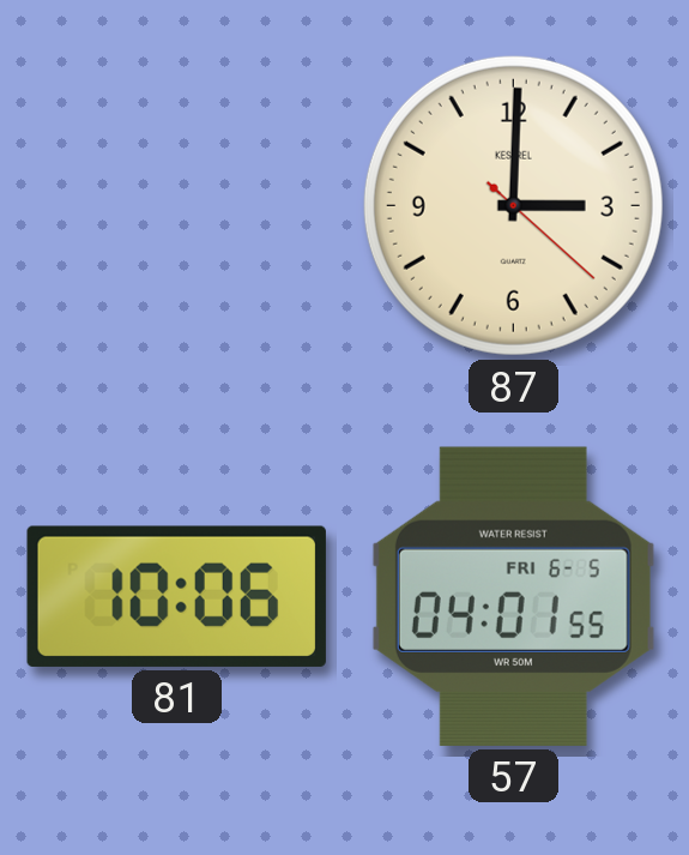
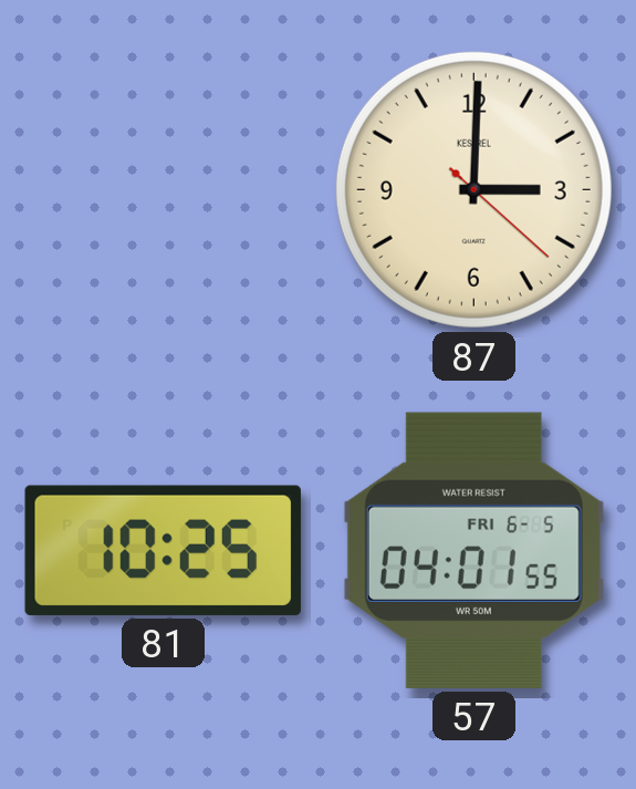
81: 10:06 -> 10:25 (163, 550)
